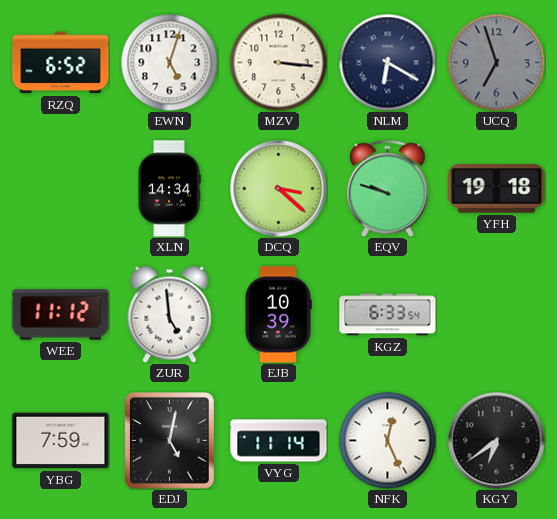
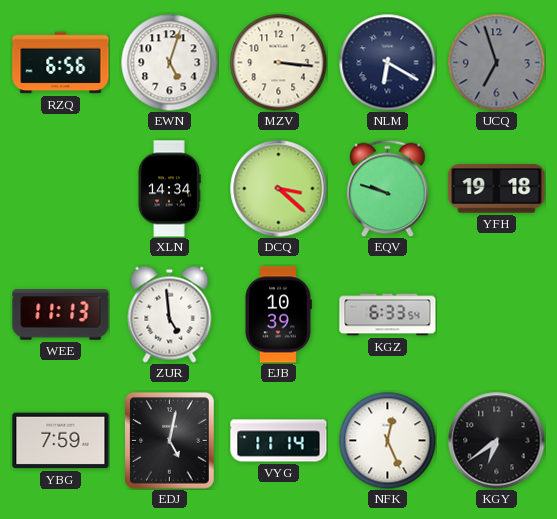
RZQ: 6:52 -> 6:56 (61, 63)
WEE: 11:12 -> 11:13 (61, 315)
